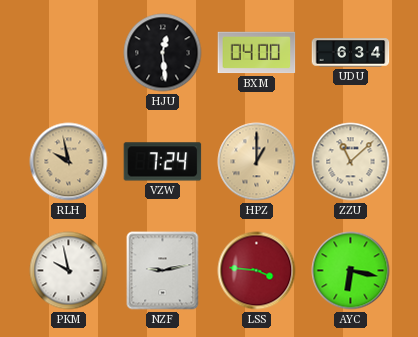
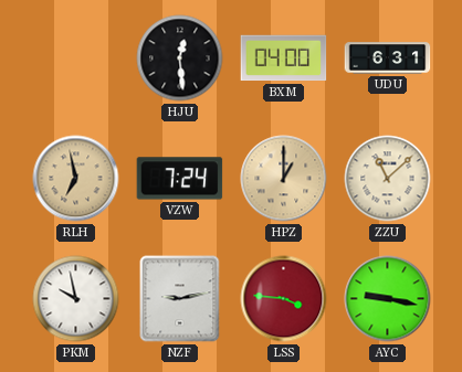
UDU: 6:34 -> 6:31 (388, 59)
RLH: 9:58 -> 6:58 (76, 179)
AYC: 6:17 -> 9:17 (388, 299)
